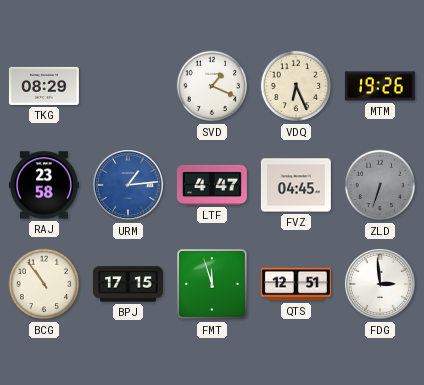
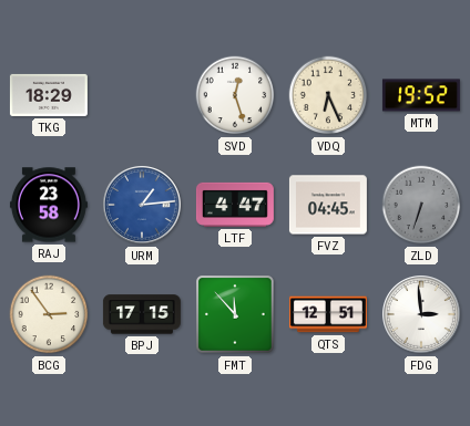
TKG: 08:29 -> 18:29 (49, 95)
SVD: 1:19 -> 12:27 (235, 95)
MTM: 19:26 -> 19:52 (421, 95)
BCG: 10:54 -> 2:54 (49, 314)
FMT: 11:57 -> 11:53 (236, 315)
